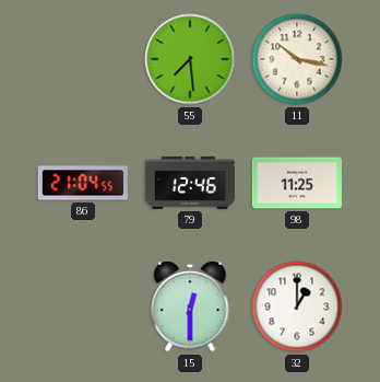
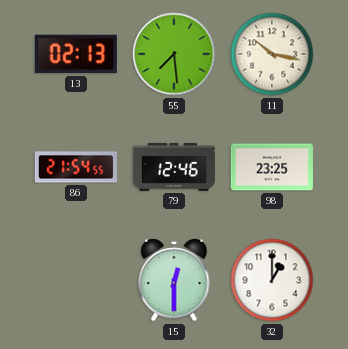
13: none -> 02:13 (76, 54)
86: 21:04 -> 21:54 (76, 167)
98: 11:25 -> 23:25 (272, 167)
